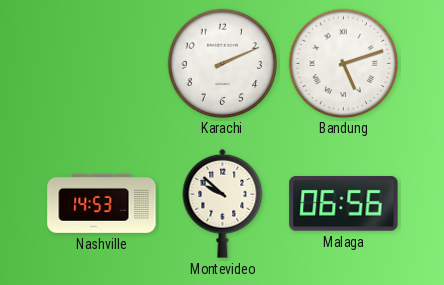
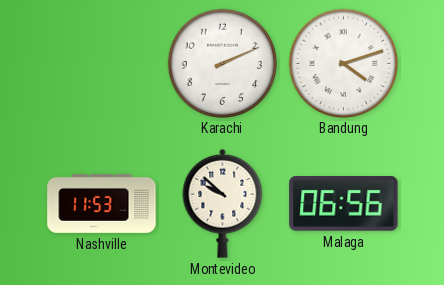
Bandung: 5:12 -> 4:12 (343, 63)
Nashville: 14:53 -> 11:53 (102, 203)
